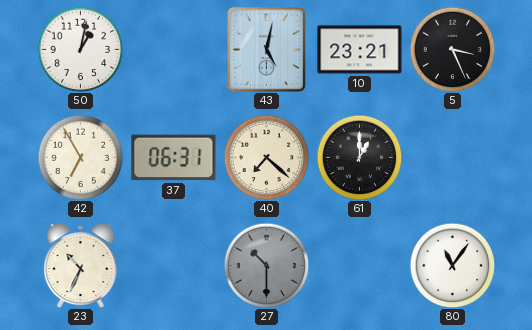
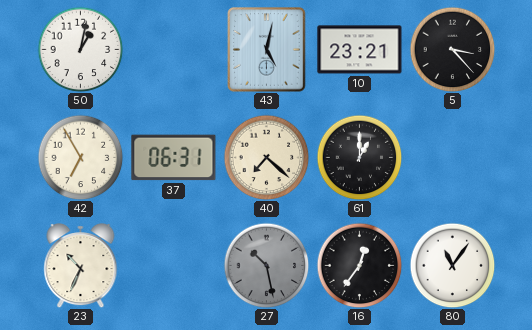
5: 3:26 -> 3:23 (452, 49)
27: 10:30 -> 10:28 (266, 265)
16: none -> 12:36 (359, 265)
